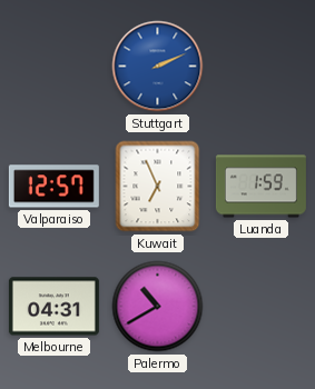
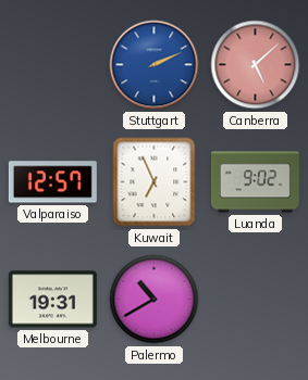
Canberra: none -> 5:08 (256, 65)
Luanda: 1:59 -> 9:02 (255, 182)
Melbourne: 04:31 -> 19:31 (52, 300)
